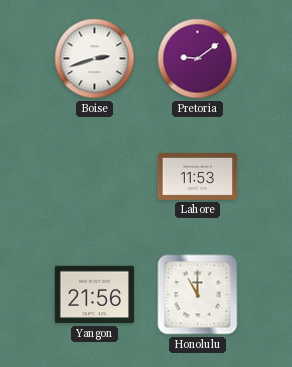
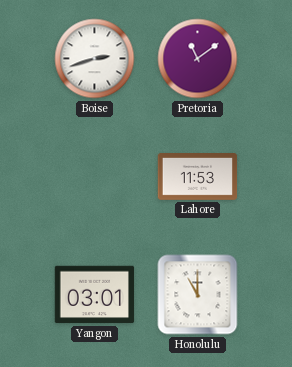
Pretoria: 9:09 -> 11:09 (198, 59)
Yangon: 21:56 -> 03:01 (95, 295)
